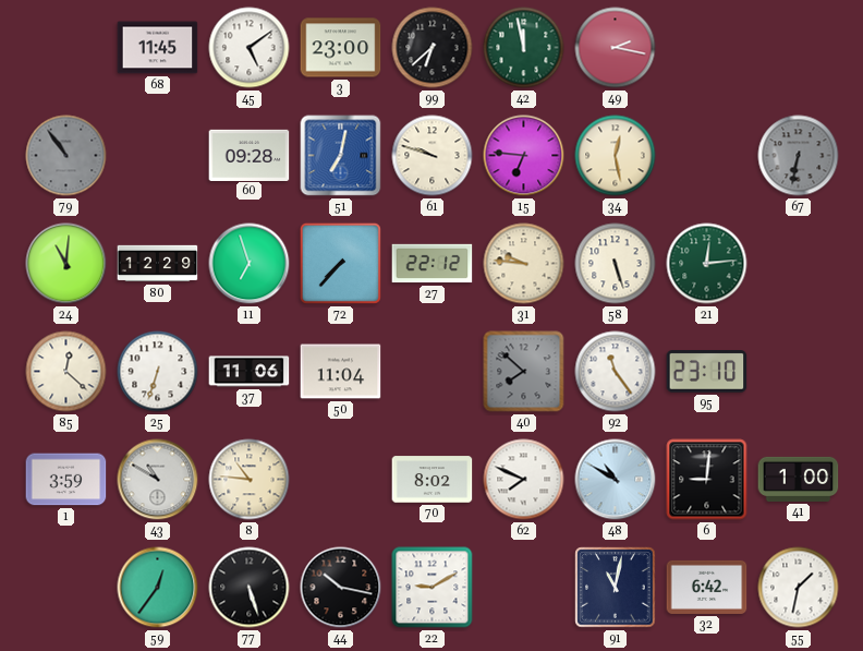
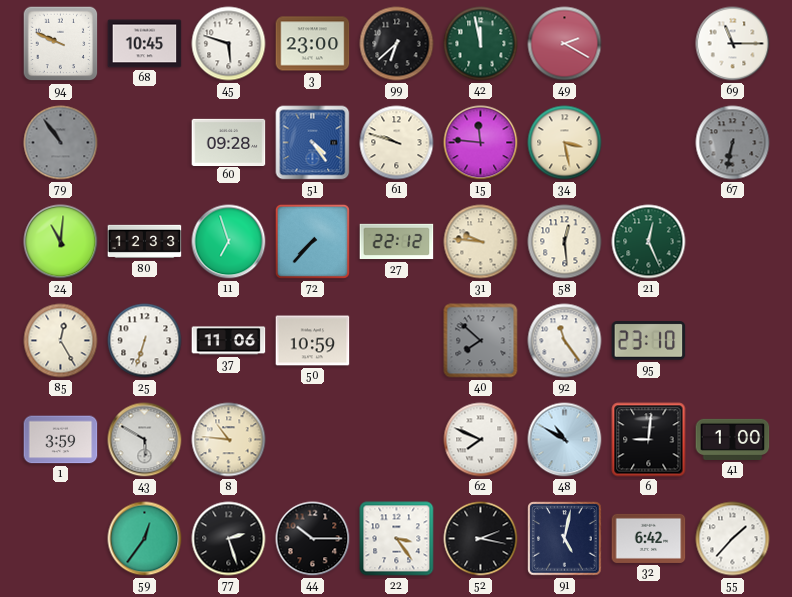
94: none -> 9:49 (61, 44)
68: 11:45 -> 10:45 (145, 44)
45: 5:09 -> 5:48 (229, 44)
49: 2:17 -> 2:20 (565, 44)
69: none -> 11:15 (733, 44)
51: 7:02 -> 4:24 (313, 143)
15: 6:46 -> 11:46 (481, 143)
34: 12:28 -> 3:28 (565, 143)
80: 12:29 -> 12:33 (145, 242)
58: 5:27 -> 12:29 (565, 242)
21: 12:14 -> 12:26 (649, 242)
85: 12:22 -> 12:25 (61, 341)
50: 11:04 -> 10:59 (313, 341)
43: 10:50 -> 5:50 (145, 440)
70: 8:02 -> none (433, 480)
77: 5:27 -> 2:27 (229, 539)
44: 10:17 -> 10:15 (313, 539)
22: 9:10 -> 3:24 (397, 539)
52: none -> 2:17 (481, 539)
91: 11:02 -> 5:02 (565, 539)
55: 1:32 -> 1:37 (733, 539)
